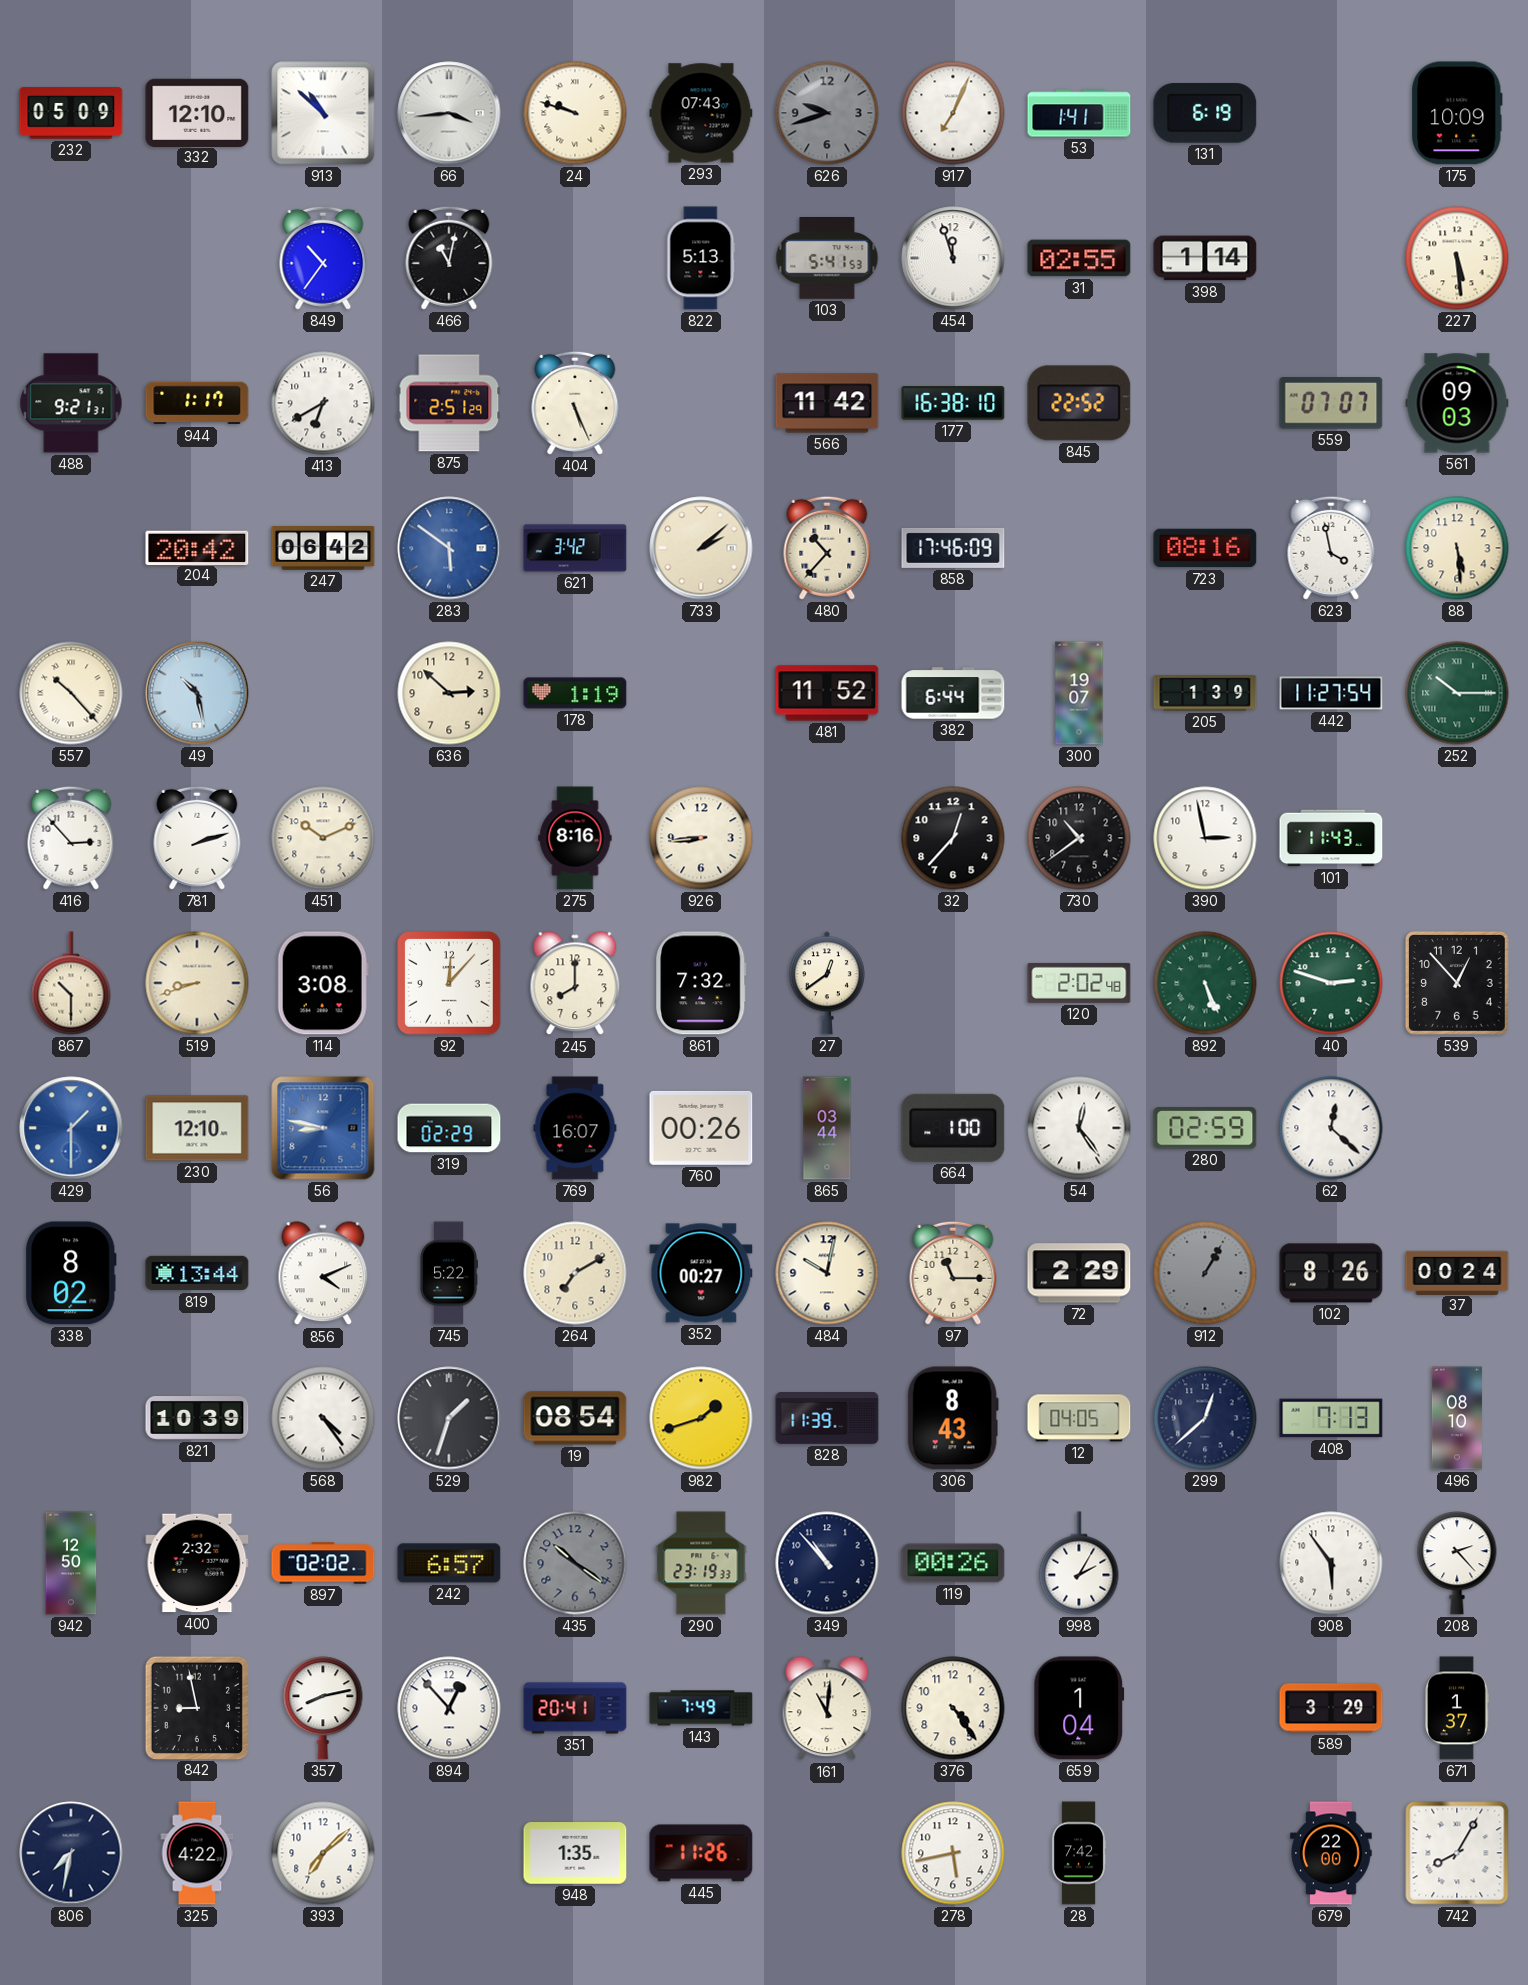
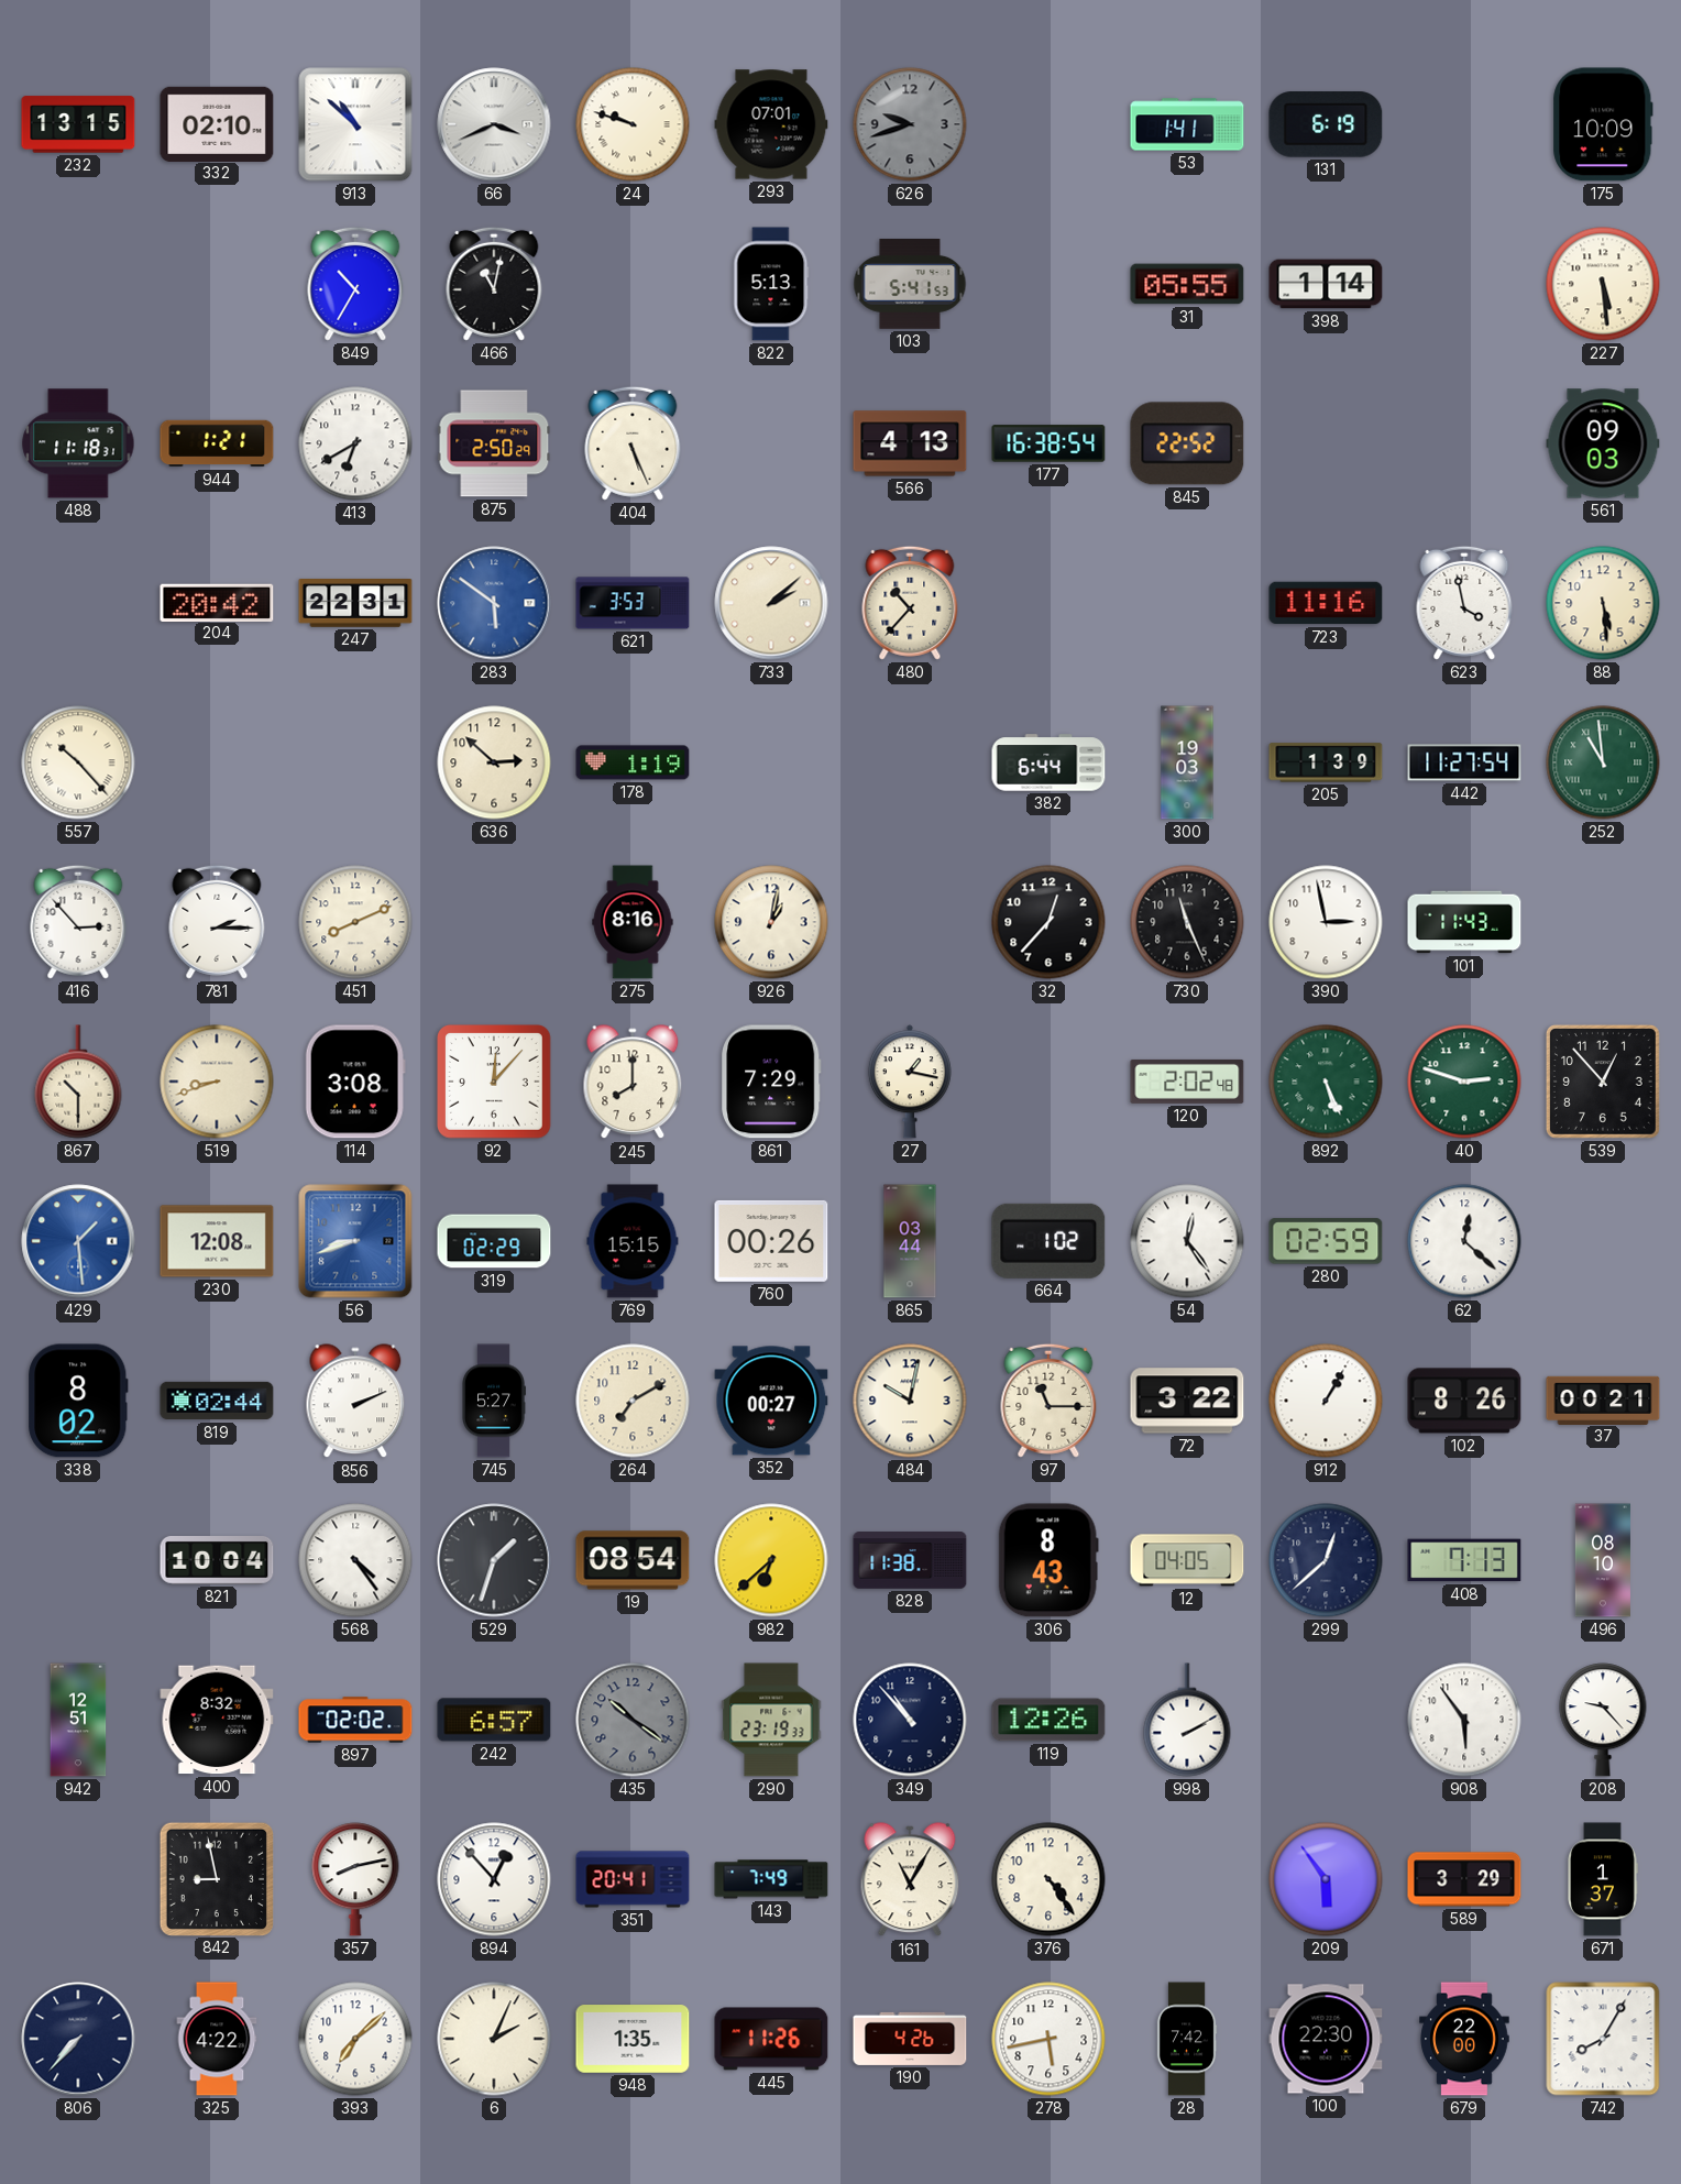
232: 05:09 -> 13:15 (78, 124)
332: 12:10 -> 02:10 (217, 123)
66: 3:44 -> 3:41 (494, 124)
293: 07:43 -> 07:01 (771, 124)
917: 7:04 -> none (953, 113)
849: 10:36 -> 10:35 (355, 284)
454: 11:57 -> none (953, 258)
31: 02:55 -> 05:55 (1187, 284)
488: 9:21 -> 11:18 (78, 443)
944: 1:17 -> 1:21 (217, 443)
875: 2:51 -> 2:50 (494, 443)
566: 11:42 -> 4:13 (910, 443)
177: 16:38:10 -> 16:38:54 (1048, 443)
559: 07:07 -> none (1331, 404)
247: 06:42 -> 22:31 (355, 604)
621: 3:42 -> 3:53 (633, 603)
858: 17:46 -> none (953, 548)
723: 08:16 -> 11:16 (1326, 603)
49: 10:28 -> none (197, 693)
481: 11:52 -> none (827, 693)
300: 19:07 -> 19:03 (1187, 762)
252: 10:15 -> 10:59 (1603, 762)
781: 2:12 -> 2:15 (217, 922)
451: 10:11 -> 8:11 (355, 922)
926: 8:44 -> 1:02 (771, 922)
730: 10:39 -> 11:26 (1187, 922)
861: 7:32 -> 7:29 (771, 1082)
27: 12:39 -> 1:17 (910, 1082)
429: 1:30 -> 1:29 (78, 1241)
230: 12:10 -> 12:08 (217, 1241)
56: 8:47 -> 8:42 (355, 1241)
769: 16:07 -> 15:15 (633, 1241)
664: 1:00 -> 1:02 (1048, 1241)
819: 13:44 -> 02:44 (217, 1401)
856: 4:11 -> 2:11 (355, 1402)
745: 5:22 -> 5:27 (494, 1401)
72: 2:29 -> 3:22 (1187, 1401)
912 dial: grey -> white (1326, 1401)
37: 00:24 -> 00:21 (1603, 1400)
821: 10:39 -> 10:04 (217, 1561)
982: 1:42 -> 6:38 (771, 1560)
828: 11:39 -> 11:38 (910, 1561)
942: 12:50 -> 12:51 (78, 1720)
400: 2:32 -> 8:32 (217, 1720)
119: 00:26 -> 12:26 (1048, 1720)
998: 2:05 -> 2:10 (1187, 1720)
208: 2:23 -> 9:23 (1603, 1720)
161: 11:01 -> 11:05 (910, 1880)
659: 1:04 -> none (1079, 1708)
209: none -> 5:54 (1326, 1879)
806: 7:32 -> 7:37 (78, 2039)
6: none -> 2:04 (494, 2039)
190: none -> 4:26 (910, 2039)
100: none -> 22:30 (1326, 2039)
